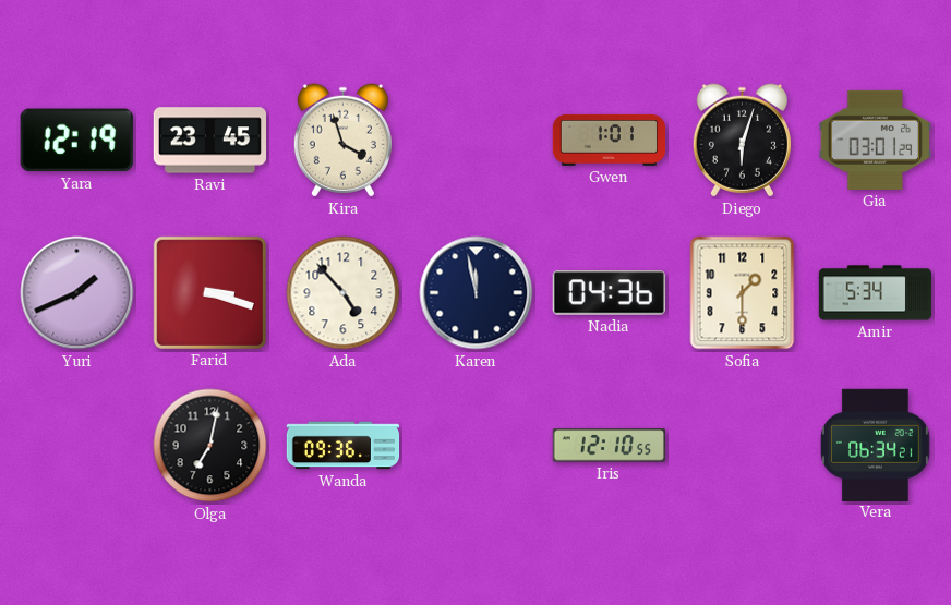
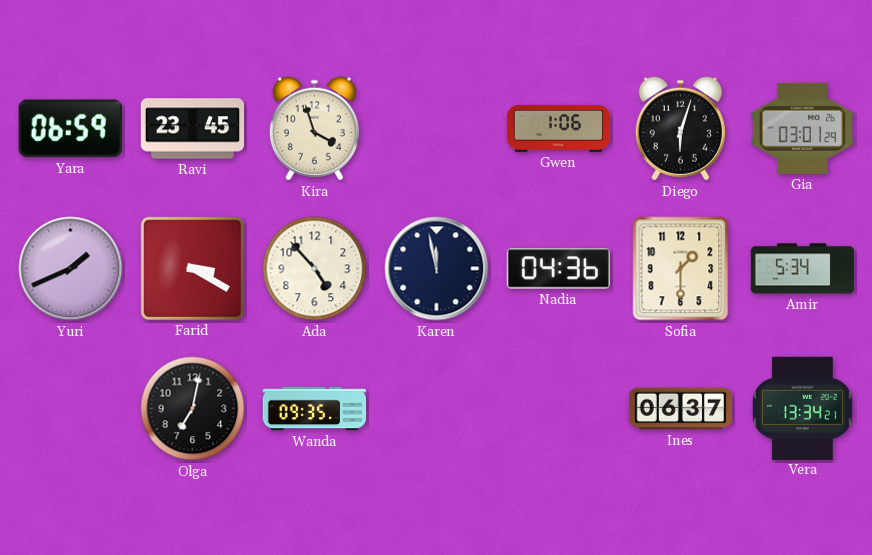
Yara: 12:19 -> 06:59 (70, 129)
Gwen: 1:01 -> 1:06 (559, 128)
Farid: 3:18 -> 3:20 (192, 268)
Wanda: 09:36 -> 09:35 (315, 409)
Iris: 12:10 -> none (609, 446)
Ines: none -> 06:37 (681, 409)
Vera: 06:34 -> 13:34 (803, 408)
